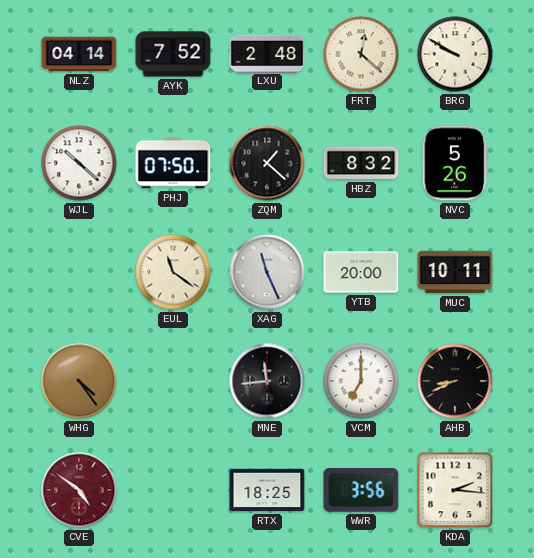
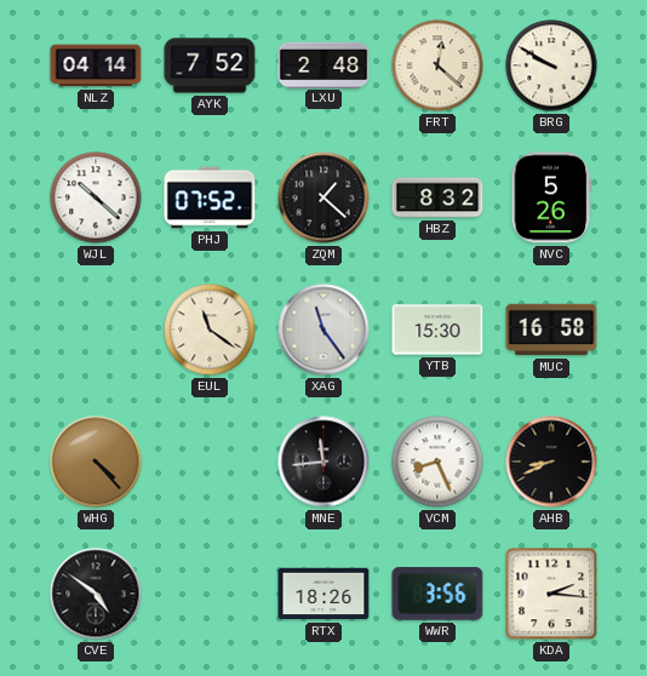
PHJ: 07:50 -> 07:52 (210, 197)
XAG: 11:26 -> 11:24 (323, 330)
YTB: 20:00 -> 15:30 (437, 330)
MUC: 10:11 -> 16:58 (551, 330)
WHG: 4:24 -> 4:23 (96, 462)
VCM: 7:00 -> 8:26 (437, 462)
CVE dial: burgundy -> black (96, 594)
RTX: 18:25 -> 18:26 (323, 594)
